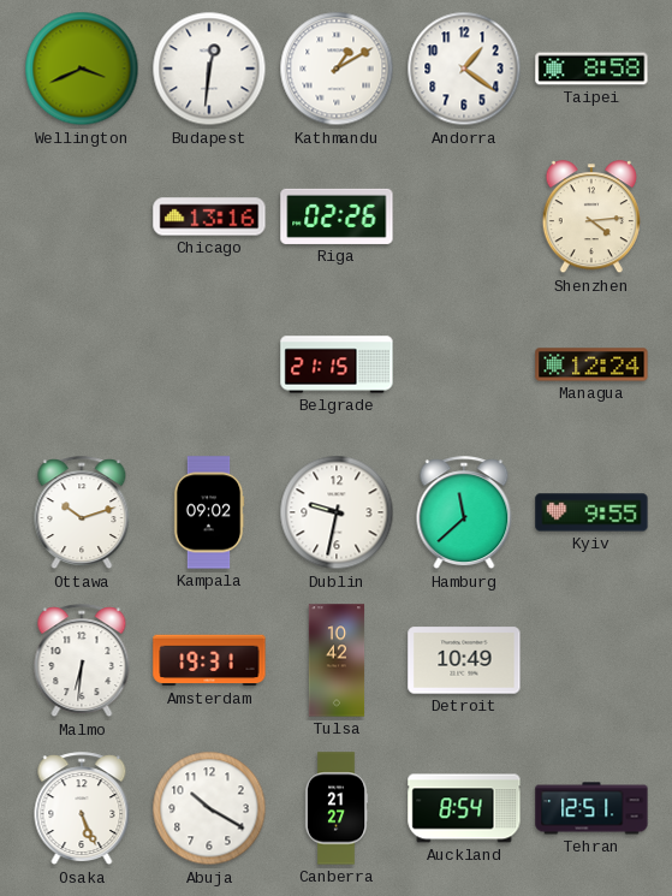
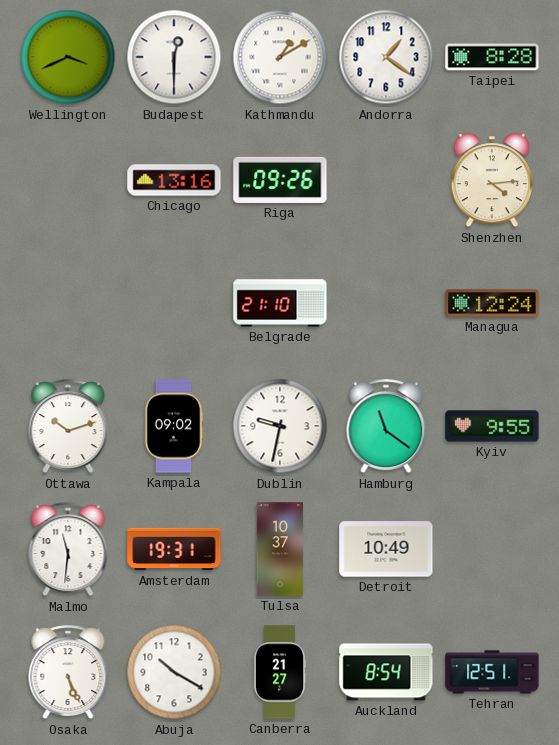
Budapest: 12:31 -> 12:30 (174, 57)
Taipei: 8:58 -> 8:28 (492, 57)
Riga: 02:26 -> 09:26 (280, 180)
Belgrade: 21:15 -> 21:10 (280, 303)
Hamburg: 11:38 -> 11:21 (386, 427)
Malmo: 6:31 -> 11:31 (68, 550)
Tulsa: 10:42 -> 10:37 (280, 549)
